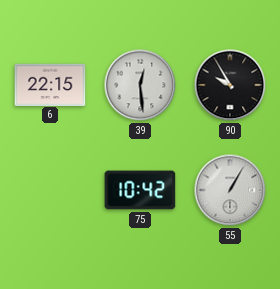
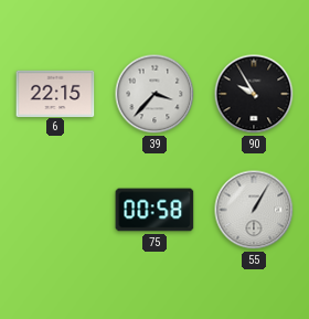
39: 12:29 -> 3:37 (154, 94)
75: 10:42 -> 00:58 (154, 210)
